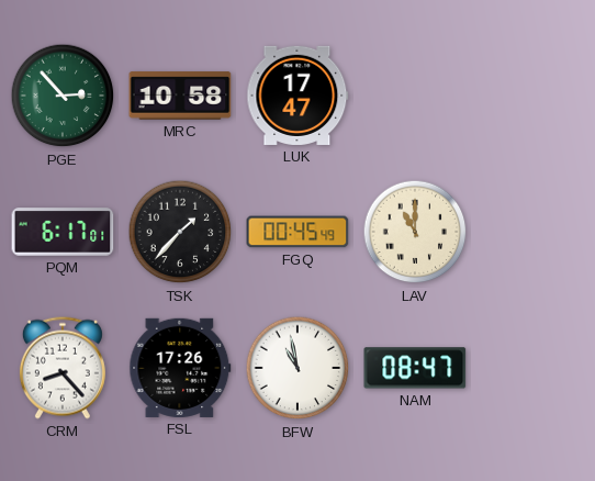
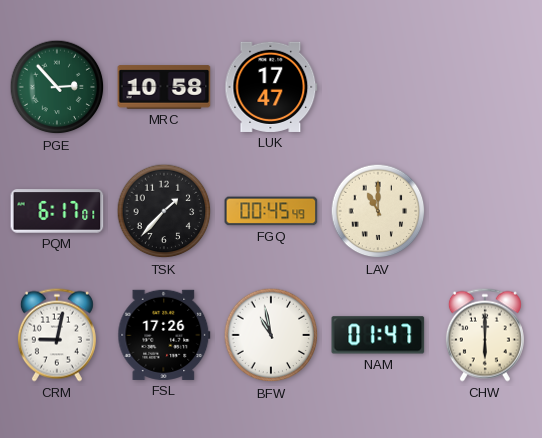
CRM: 8:23 -> 9:02 (57, 335)
NAM: 08:47 -> 01:47 (378, 335)
CHW: none -> 6:00 (485, 335)
